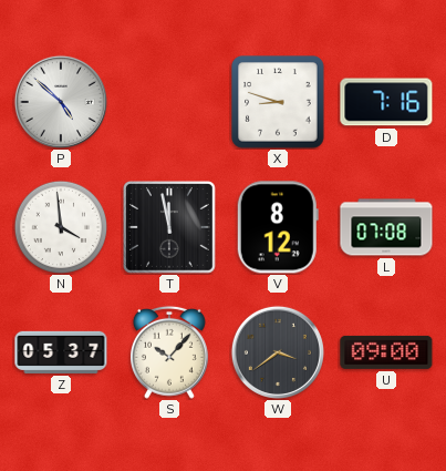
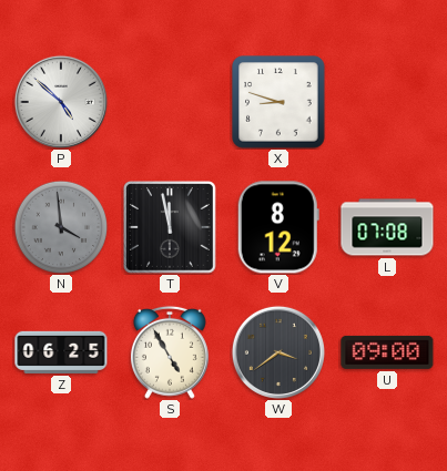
D: 7:16 -> none (386, 102)
N dial: white -> grey (61, 227)
Z: 05:37 -> 06:25 (61, 352)
S: 10:07 -> 4:55 (170, 352)
